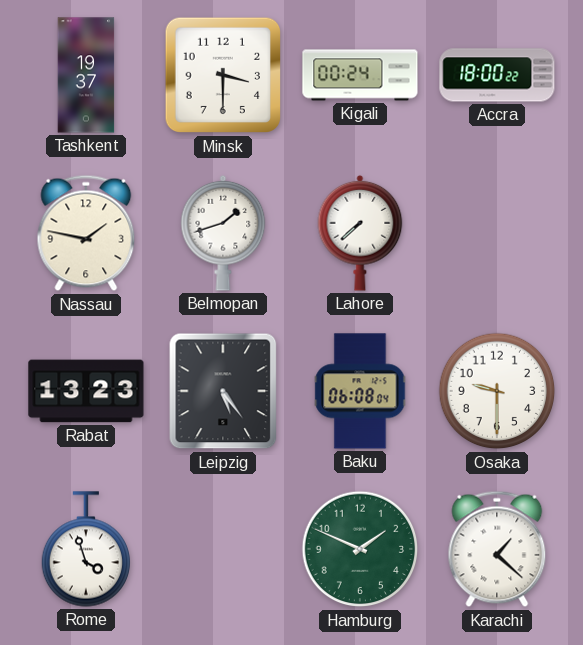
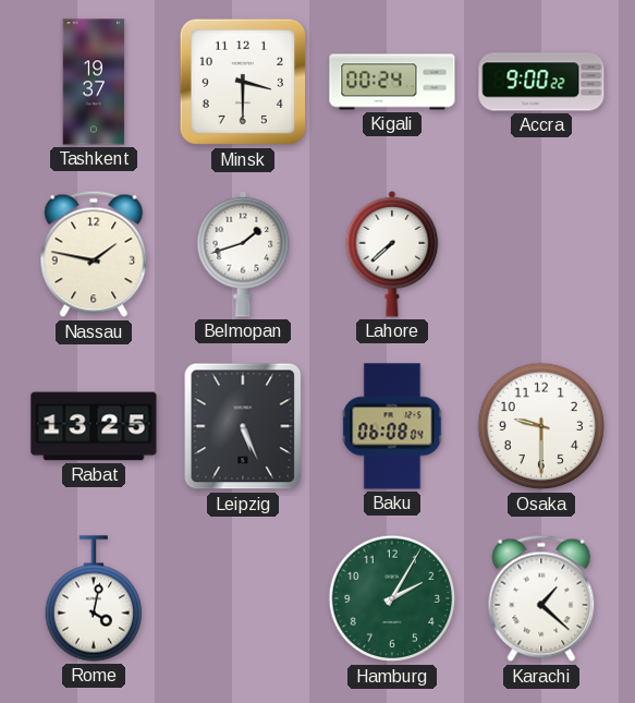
Accra: 18:00 -> 9:00 (541, 82)
Rabat: 13:23 -> 13:25 (94, 426)
Leipzig: 5:24 -> 5:26 (243, 426)
Rome: 3:57 -> 4:02 (93, 598)
Hamburg: 1:49 -> 2:05 (392, 598)
